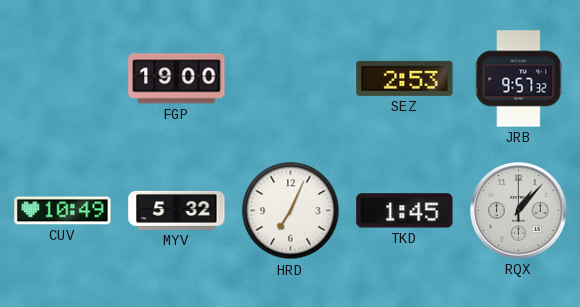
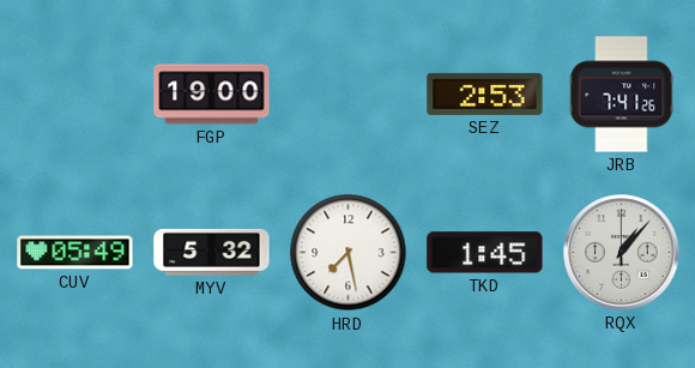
JRB: 9:57 -> 7:41 (622, 95)
CUV: 10:49 -> 05:49 (75, 253)
HRD: 7:04 -> 7:28 (349, 253)
